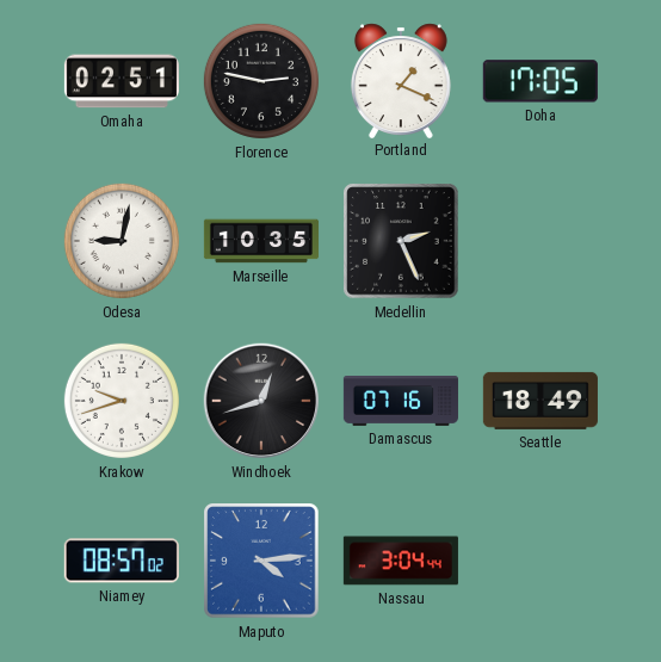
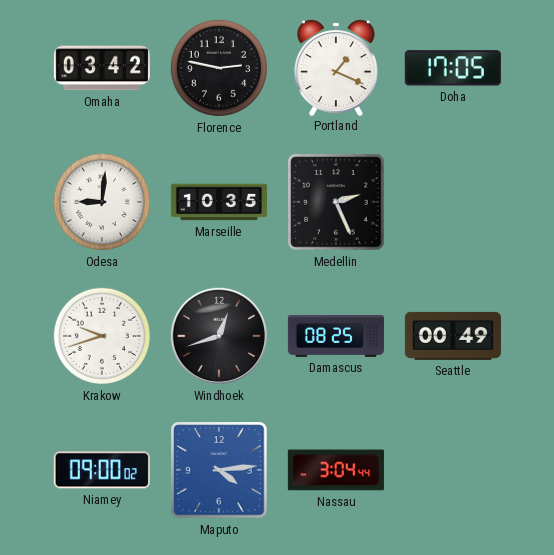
Omaha: 02:51 -> 03:42 (102, 68)
Odesa: 9:02 -> 9:01 (102, 202)
Damascus: 07:16 -> 08:25 (336, 337)
Seattle: 18:49 -> 00:49 (453, 336)
Niamey: 08:57 -> 09:00 (102, 470)
